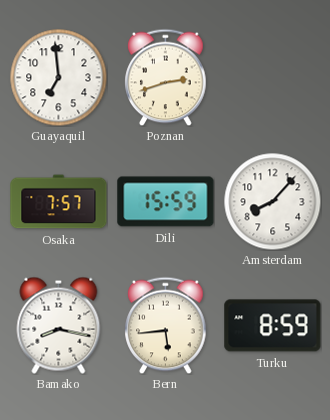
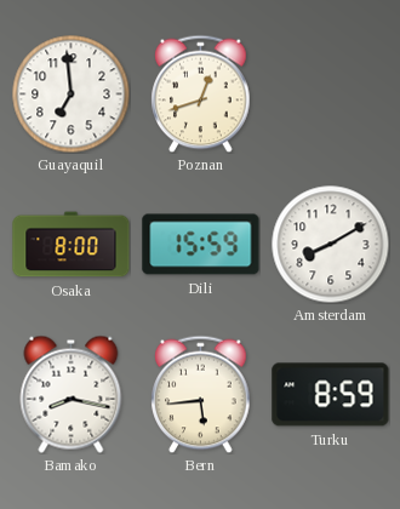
Poznan: 2:42 -> 12:42 (201, 93)
Osaka: 7:57 -> 8:00 (72, 245)
Amsterdam: 8:07 -> 8:10 (330, 244)
